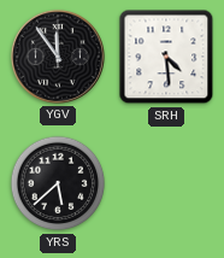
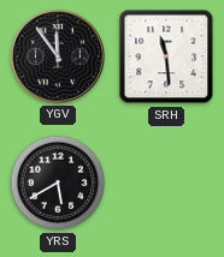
SRH: 4:29 -> 11:29 (166, 56)
YRS: 5:38 -> 5:40 (58, 183)
